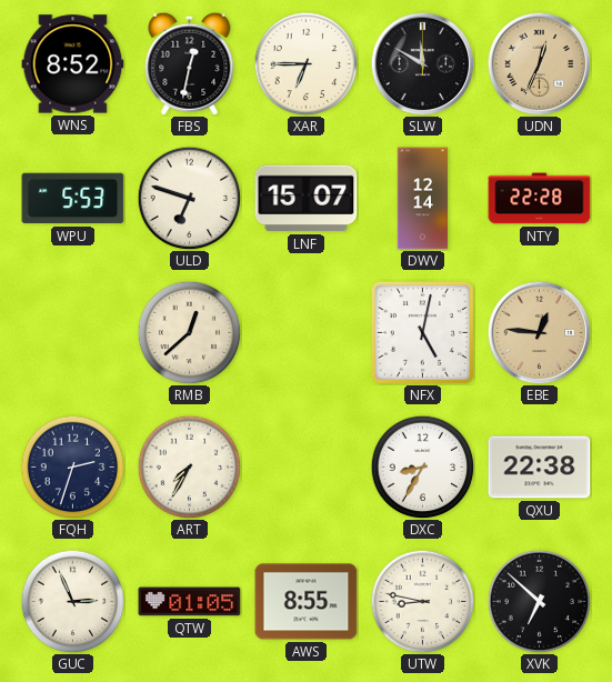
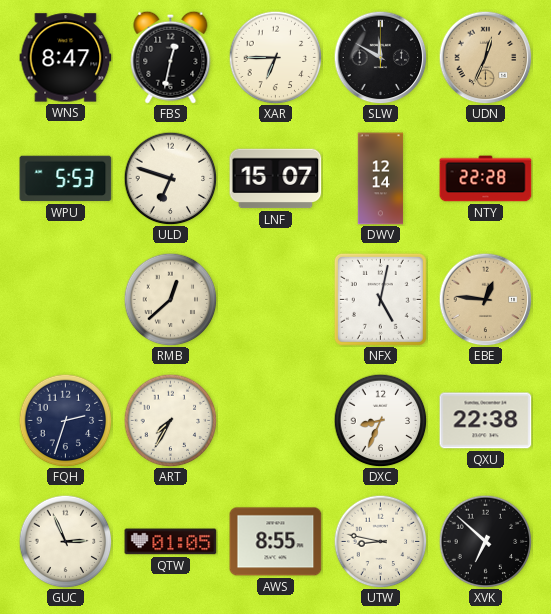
WNS: 8:52 -> 8:47 (66, 58)
DXC: 8:35 -> 8:34 (380, 420)
